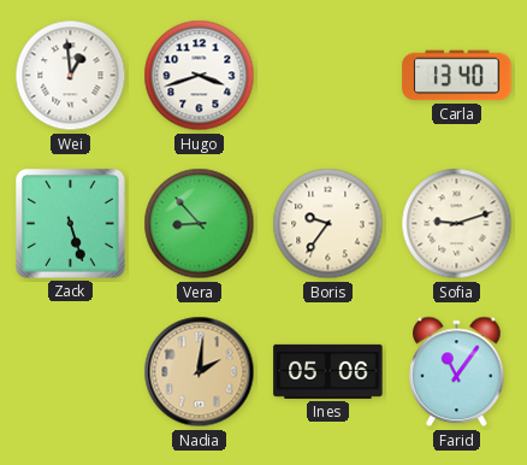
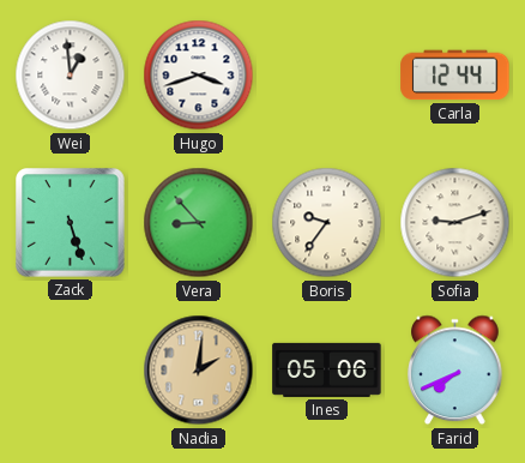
Carla: 13:40 -> 12:44 (455, 76)
Farid: 11:06 -> 7:41 (455, 371)
